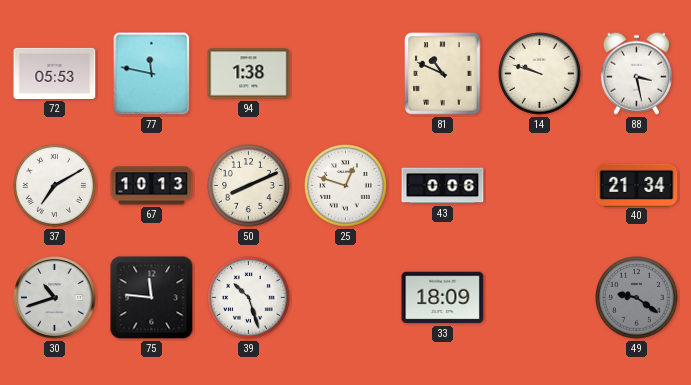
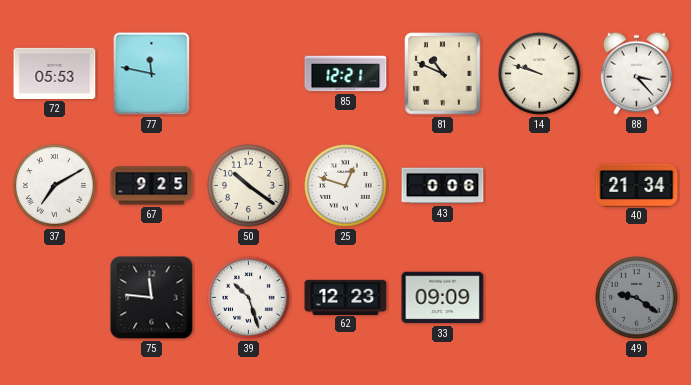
94: 1:38 -> none (249, 74)
85: none -> 12:21 (346, 74)
88: 3:28 -> 3:23 (636, 73)
67: 10:13 -> 9:25 (152, 186)
50: 8:11 -> 10:21 (249, 186)
30: 10:42 -> none (55, 298)
62: none -> 12:23 (346, 297)
33: 18:09 -> 09:09 (443, 298)
